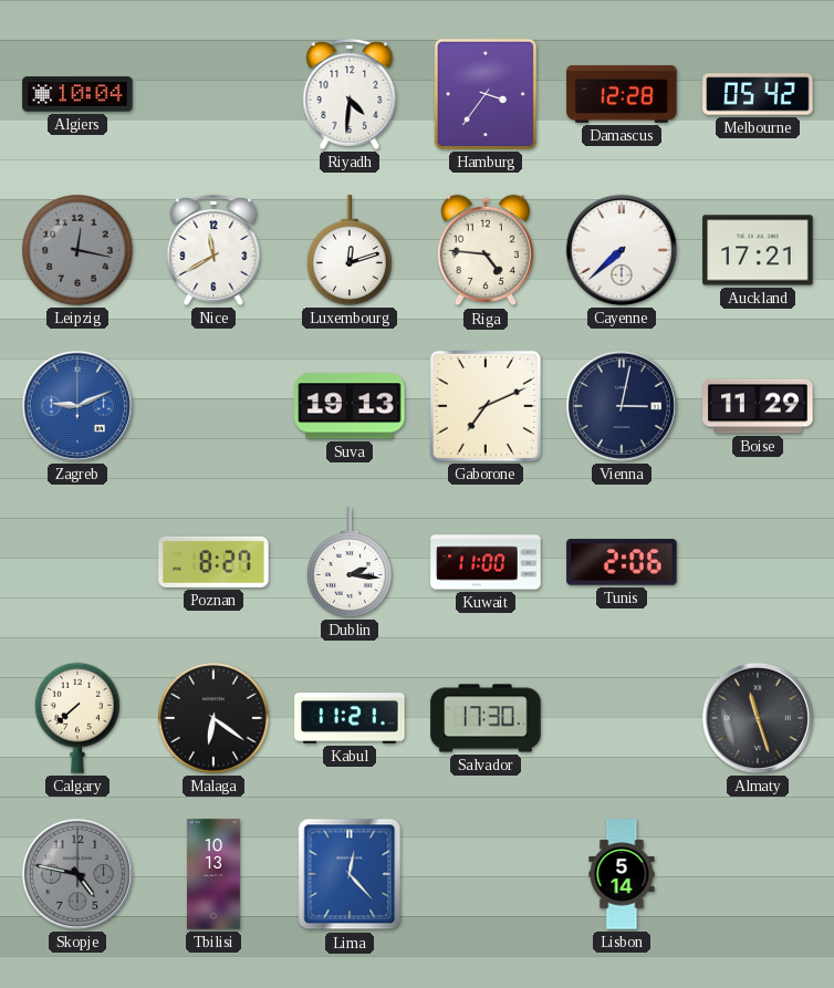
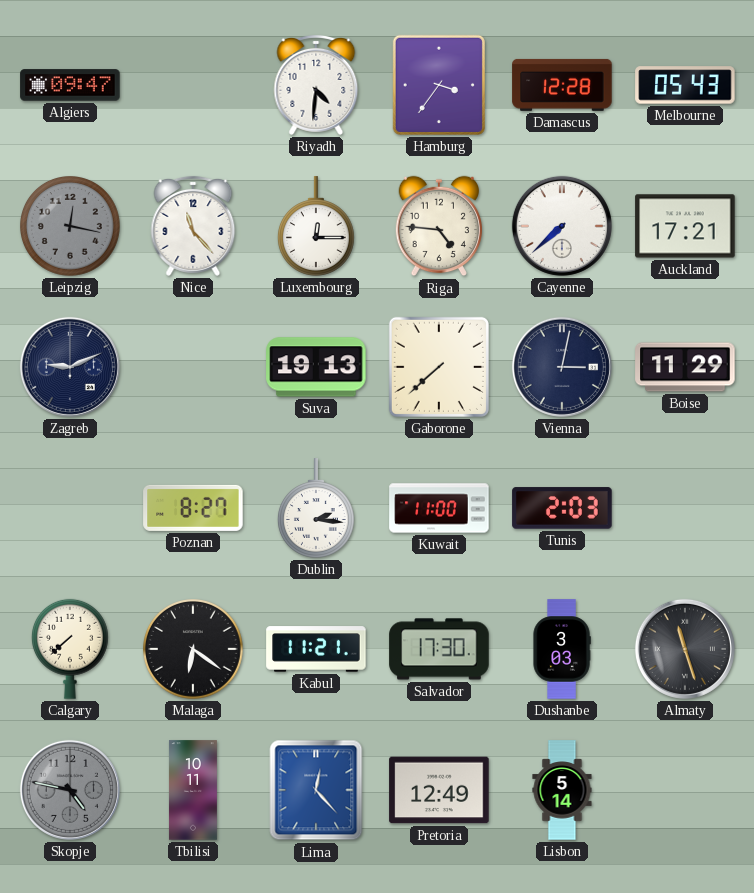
Algiers: 10:04 -> 09:47 (70, 85)
Melbourne: 05:42 -> 05:43 (685, 85)
Nice: 11:40 -> 11:23 (193, 226)
Luxembourg: 12:12 -> 12:15 (316, 226)
Zagreb dial: blue -> navy (70, 367)
Gaborone: 7:11 -> 7:38 (439, 367)
Tunis: 2:06 -> 2:03 (562, 508)
Dushanbe: none -> 3:03 (562, 649)
Tbilisi: 10:13 -> 10:11 (193, 790)
Pretoria: none -> 12:49 (439, 790)
